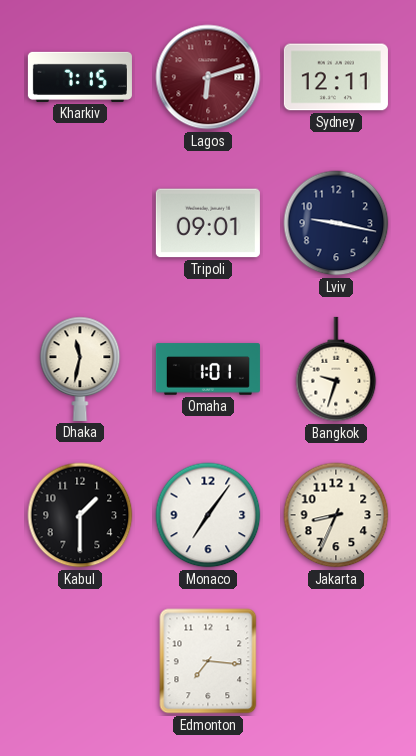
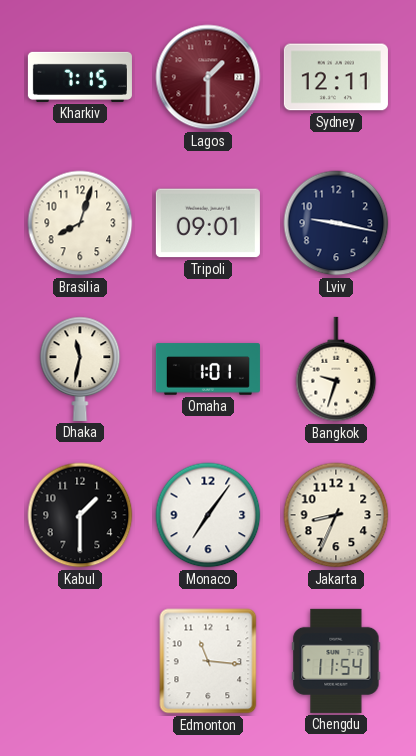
Lagos: 6:12 -> 1:30 (208, 77)
Brasilia: none -> 8:03 (80, 223)
Edmonton: 7:16 -> 11:16 (208, 661)
Chengdu: none -> 11:54 (336, 661)
